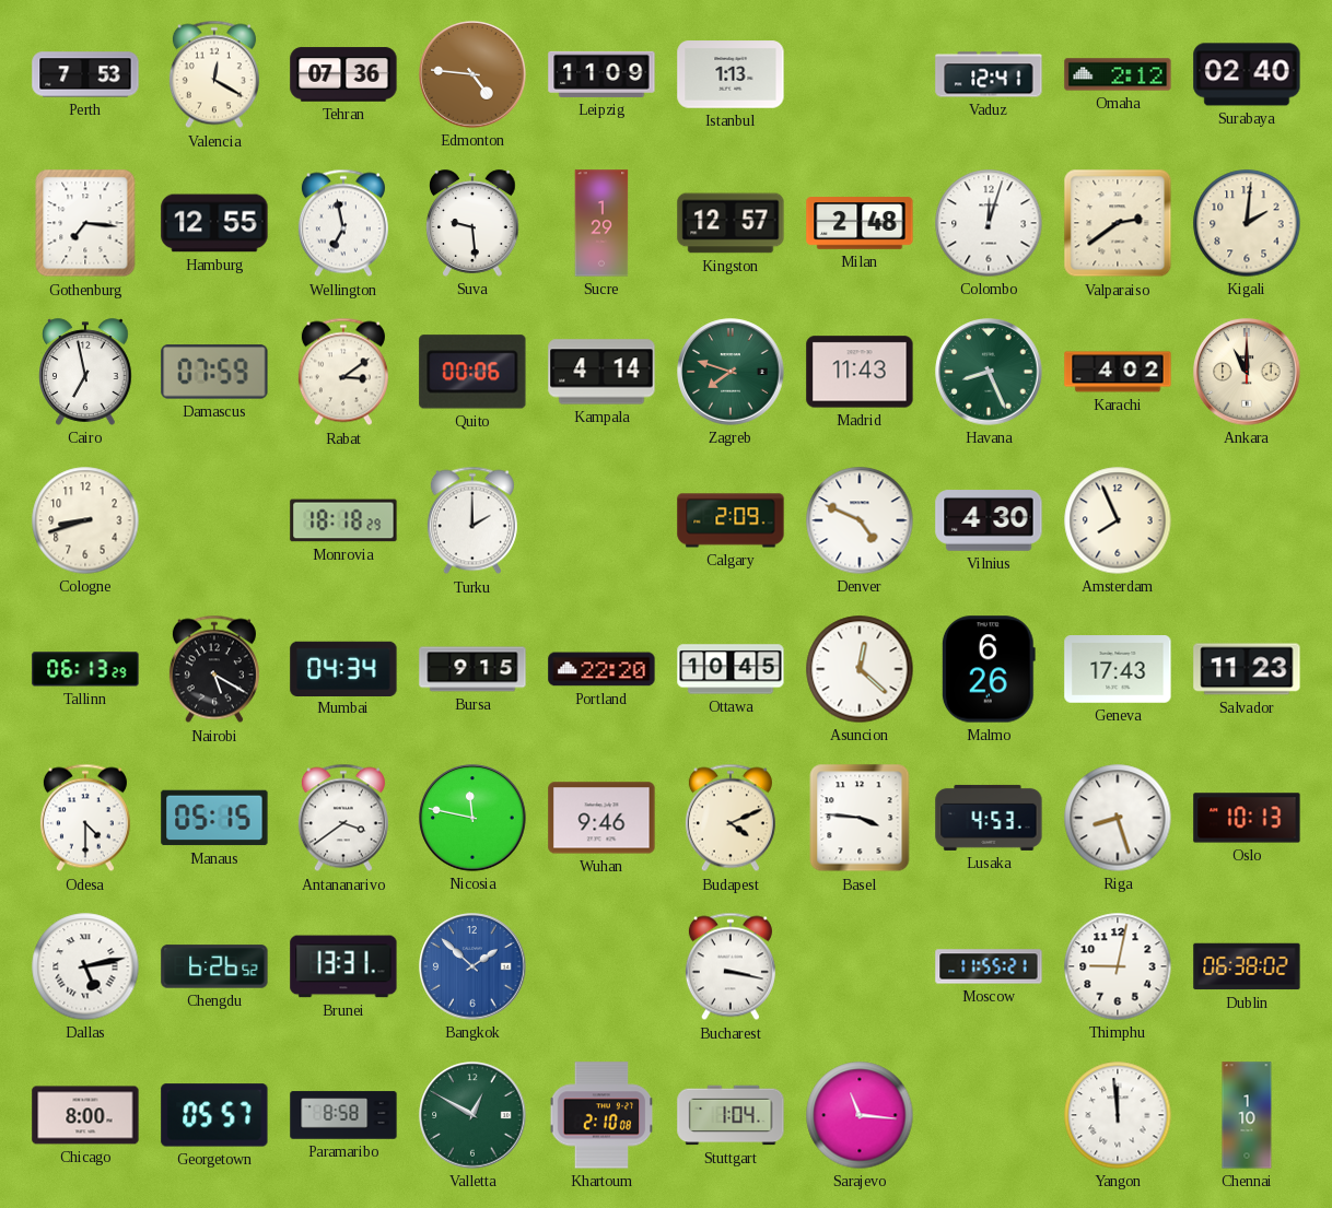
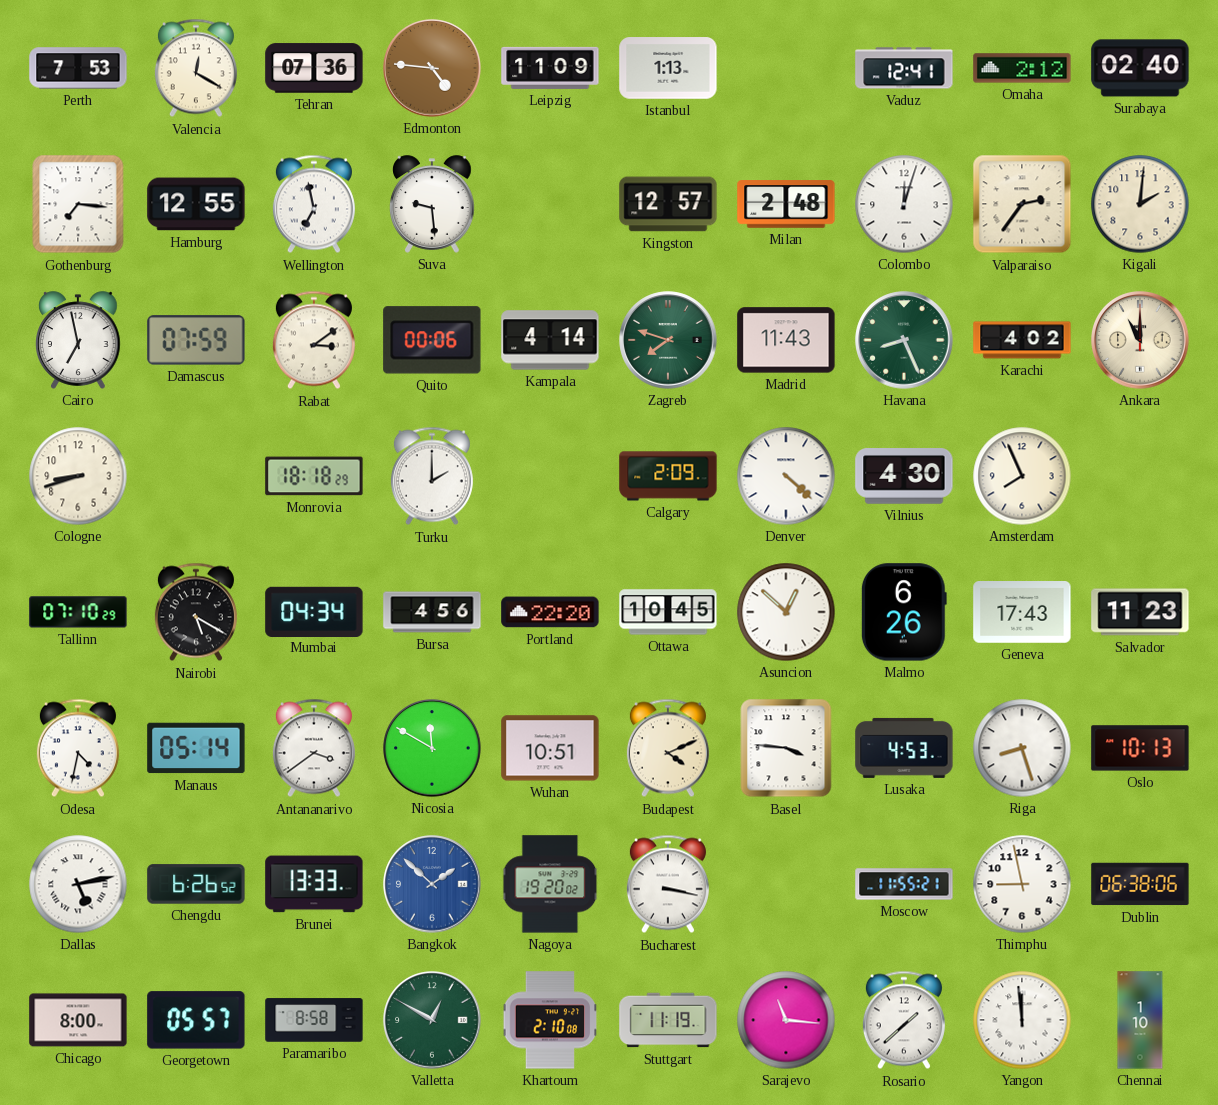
Sucre: 1:29 -> none (601, 223)
Valparaiso: 2:39 -> 2:36 (1022, 204)
Denver: 4:49 -> 4:22 (786, 476)
Tallinn: 06:13 -> 07:10 (78, 612)
Bursa: 9:15 -> 4:56 (432, 612)
Asuncion: 12:22 -> 12:52 (786, 612)
Odesa: 4:30 -> 4:32 (78, 748)
Manaus: 05:15 -> 05:14 (196, 748)
Nicosia: 11:47 -> 11:50 (432, 748)
Wuhan: 9:46 -> 10:51 (550, 748)
Brunei: 13:31 -> 13:33 (314, 884)
Nagoya: none -> 19:20 (550, 884)
Thimphu: 9:02 -> 8:58 (1022, 884)
Dublin: 06:38:02 -> 06:38:06 (1140, 884)
Stuttgart: 1:04 -> 11:19 (668, 1020)
Rosario: none -> 1:38 (904, 1020)
